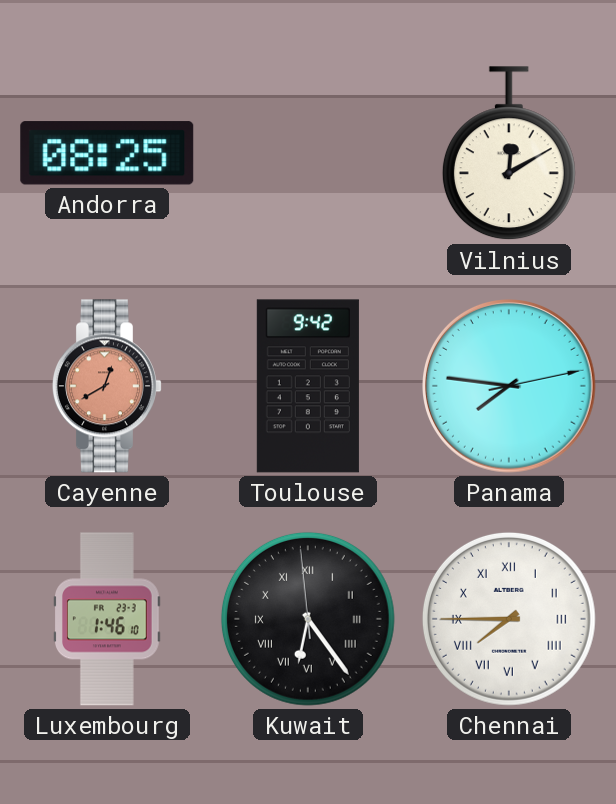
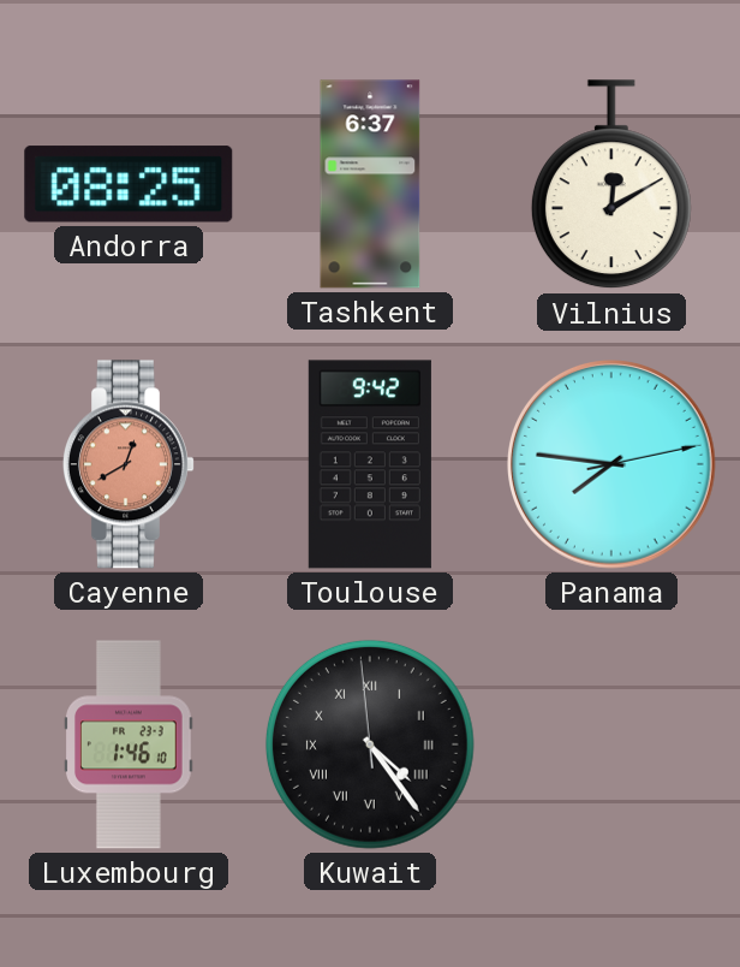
Tashkent: none -> 6:37 (370, 184)
Kuwait: 6:23 -> 4:23 (370, 744)
Chennai: 7:45 -> none (509, 619)
